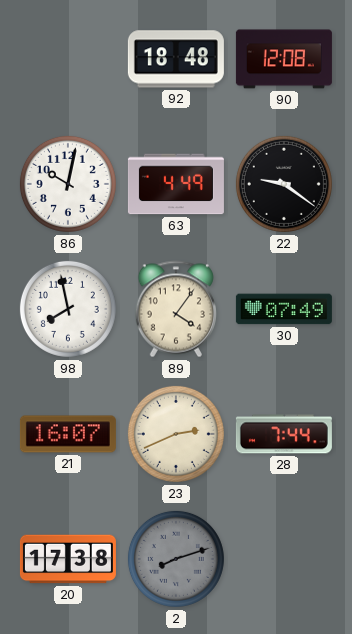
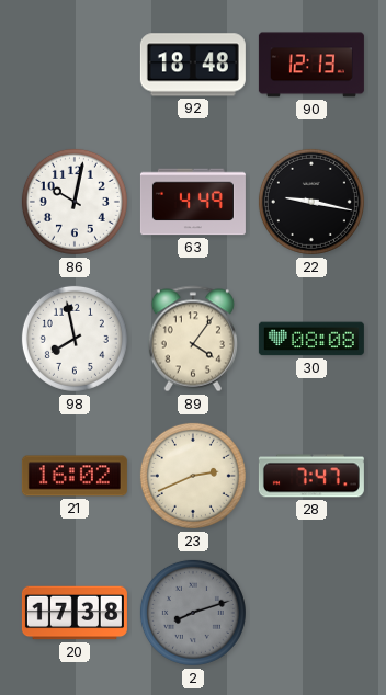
90: 12:08 -> 12:13 (311, 65)
22: 9:21 -> 9:17 (311, 202)
30: 07:49 -> 08:08 (311, 339)
21: 16:07 -> 16:02 (75, 476)
28: 7:44 -> 7:47 (311, 476)
